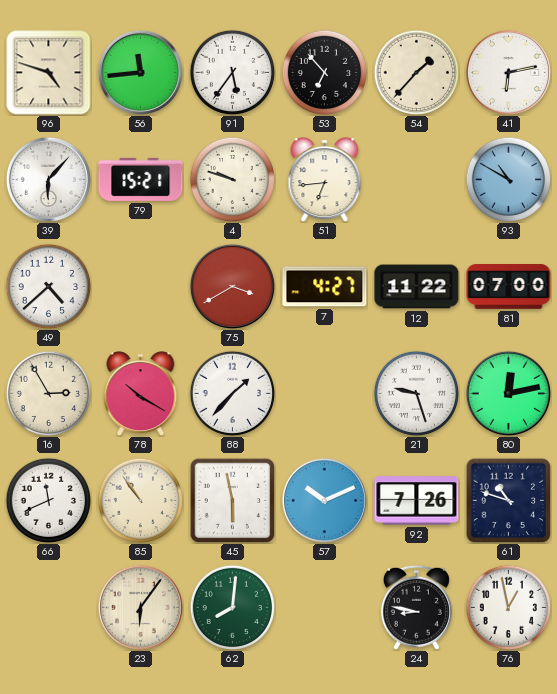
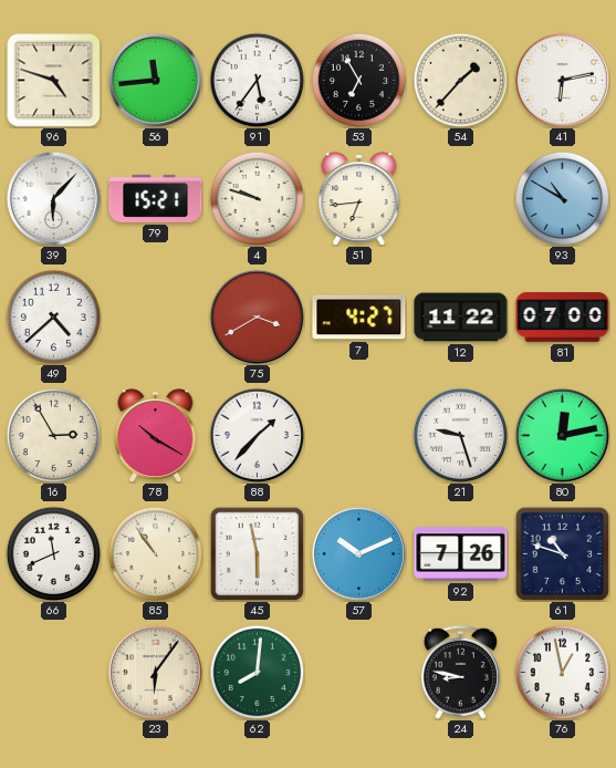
53: 6:53 -> 6:55 (358, 80)
